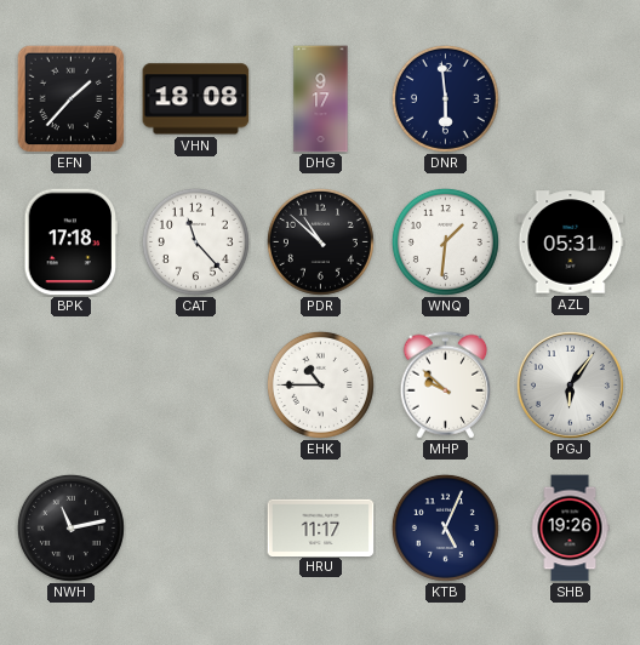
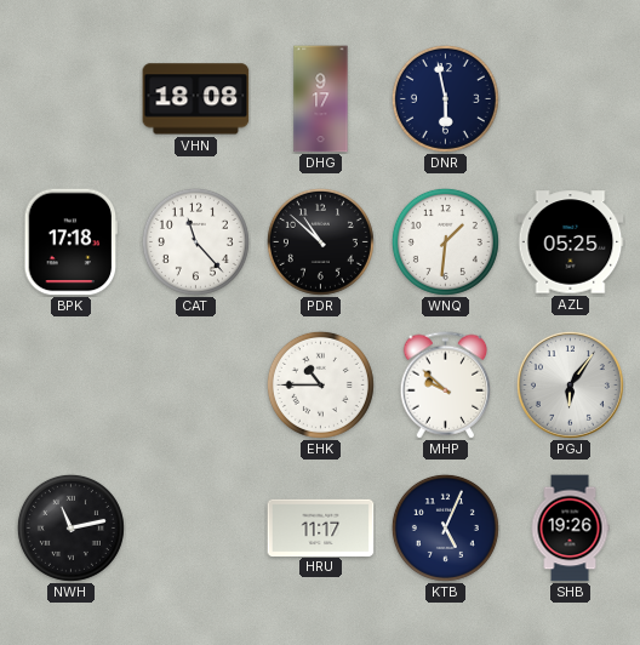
EFN: 1:37 -> none (70, 98)
DNR: 5:59 -> 5:58 (445, 98)
AZL: 05:31 -> 05:25 (571, 242)
